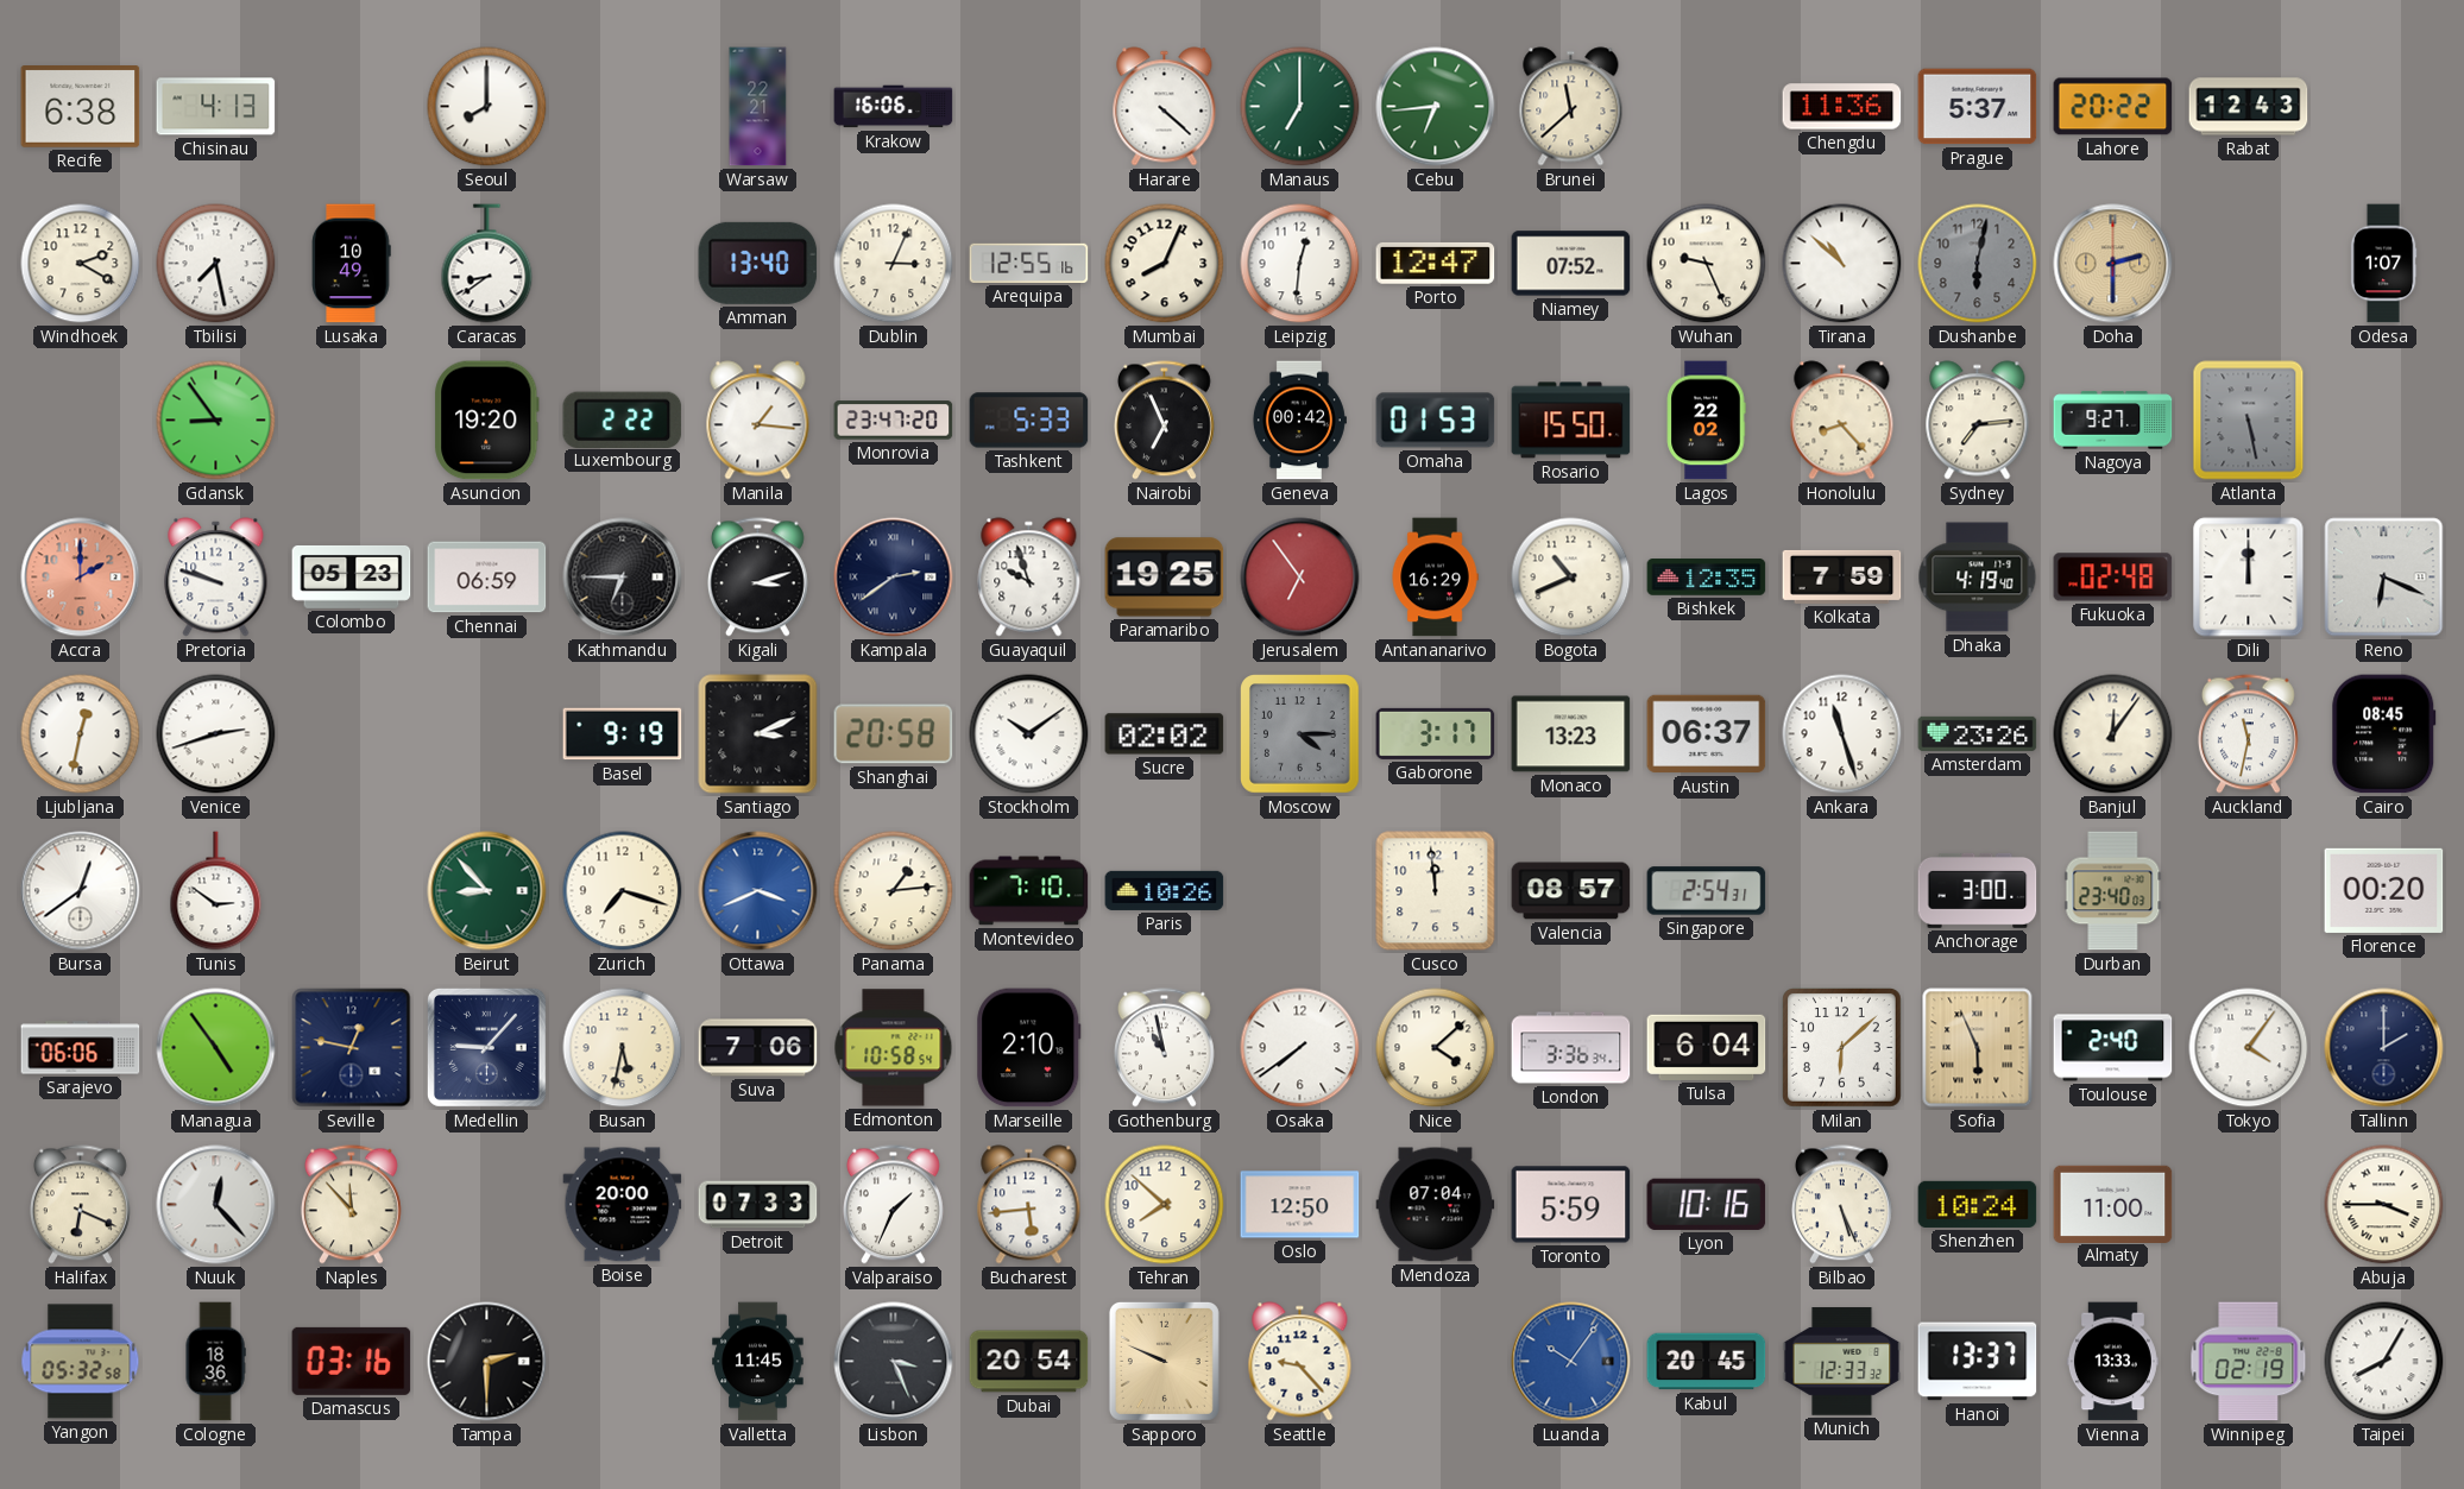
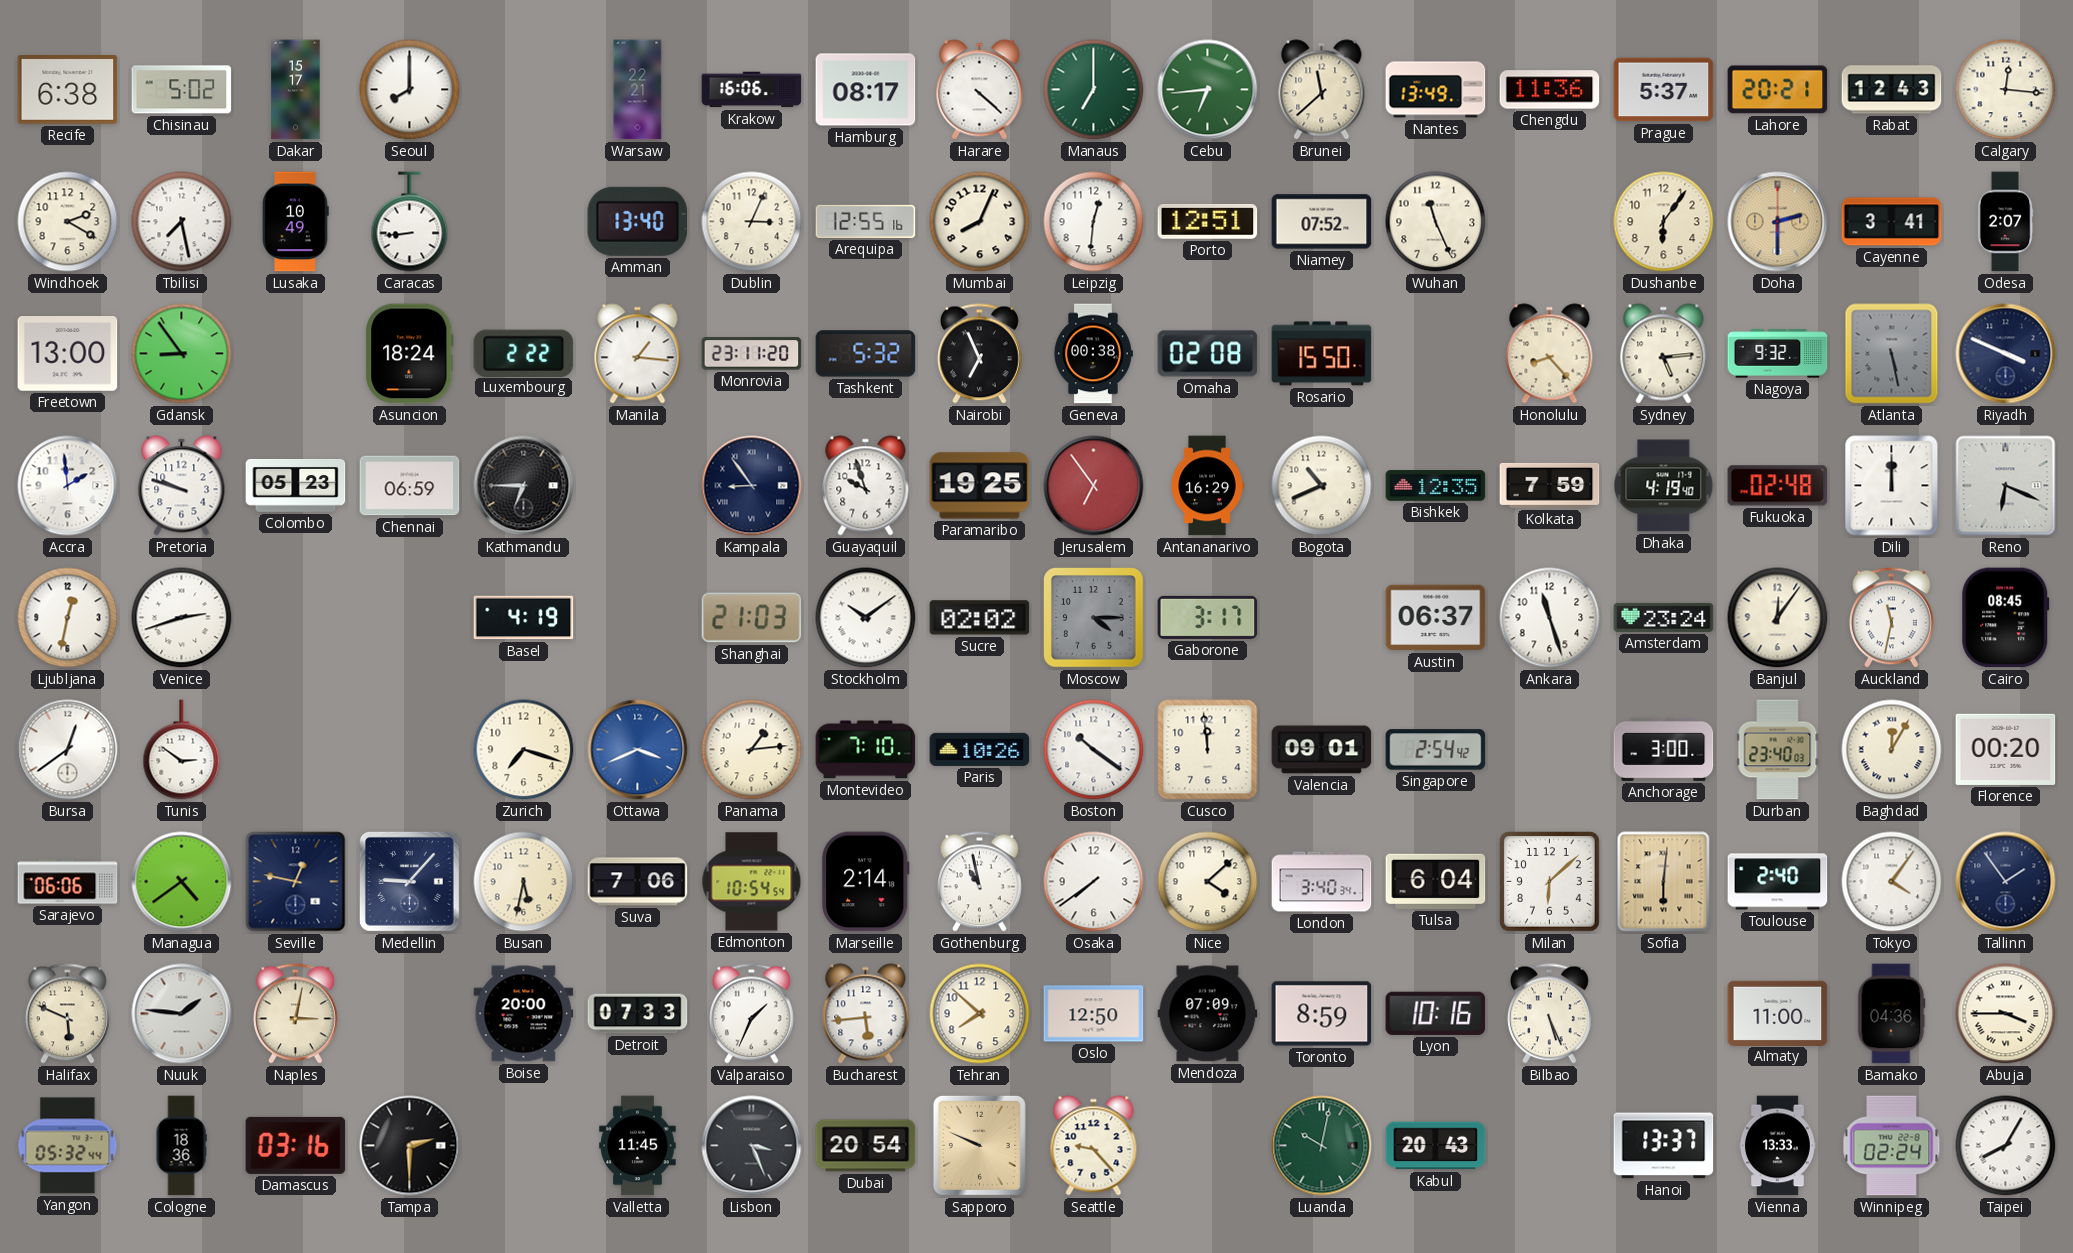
Chisinau: 4:13 -> 5:02 (182, 90)
Dakar: none -> 15:17 (296, 90)
Hamburg: none -> 08:17 (866, 90)
Nantes: none -> 13:49 (1436, 90)
Lahore: 20:22 -> 20:21 (1778, 90)
Calgary: none -> 12:16 (2006, 90)
Caracas: 8:39 -> 8:44 (410, 222)
Porto: 12:47 -> 12:51 (1208, 221)
Wuhan: 9:26 -> 11:26 (1436, 222)
Tirana: 10:52 -> none (1842, 264)
Dushanbe: 6:02 -> 6:06 (1664, 222)
Dushanbe dial: grey -> cream (1664, 222)
Cayenne: none -> 3:41 (1892, 222)
Odesa: 1:07 -> 2:07 (2005, 222)
Freetown: none -> 13:00 (68, 354)
Asuncion: 19:20 -> 18:24 (410, 354)
Monrovia: 23:47 -> 23:11 (752, 354)
Tashkent: 5:33 -> 5:32 (866, 354)
Geneva: 00:42 -> 00:38 (1093, 354)
Omaha: 01:53 -> 02:08 (1208, 354)
Lagos: 22:02 -> none (1706, 421)
Sydney: 7:14 -> 5:14 (1664, 354)
Nagoya: 9:27 -> 9:32 (1778, 354)
Riyadh: none -> 3:49 (2006, 354)
Accra: 2:00 -> 1:59 (68, 486)
Accra dial: salmon -> white (68, 486)
Kigali: 3:12 -> none (757, 578)
Kampala: 2:39 -> 8:54 (752, 486)
Basel: 9:19 -> 4:19 (524, 618)
Santiago: 3:11 -> none (758, 734)
Shanghai: 20:58 -> 21:03 (752, 618)
Monaco: 13:23 -> none (1571, 734)
Amsterdam: 23:26 -> 23:24 (1664, 617)
Beirut: 8:53 -> none (487, 891)
Boston: none -> 10:21 (1094, 750)
Valencia: 08:57 -> 09:01 (1322, 750)
Singapore: 2:54:31 -> 2:54:42 (1436, 750)
Baghdad: none -> 12:05 (1892, 750)
Managua: 4:54 -> 4:39 (182, 882)
Edmonton: 10:58 -> 10:54 (752, 882)
Marseille: 2:10 -> 2:14 (866, 882)
London: 3:36 -> 3:40 (1322, 882)
Sofia: 5:56 -> 6:01 (1664, 882)
Tallinn: 2:00 -> 1:54 (2006, 882)
Halifax: 6:19 -> 5:49 (67, 1014)
Nuuk: 12:23 -> 1:46 (182, 1014)
Naples: 11:53 -> 3:02 (295, 1014)
Mendoza: 07:04 -> 07:09 (1208, 1014)
Toronto: 5:59 -> 8:59 (1322, 1014)
Shenzhen: 10:24 -> none (1978, 1204)
Bamako: none -> 04:36 (1891, 1014)
Yangon: 05:32:58 -> 05:32:44 (68, 1146)
Luanda: 10:06 -> 10:02 (1322, 1146)
Luanda dial: blue -> green (1322, 1146)
Kabul: 20:45 -> 20:43 (1436, 1146)
Munich: 12:33 -> none (1842, 1362)
Winnipeg: 02:19 -> 02:24 (1892, 1146)
